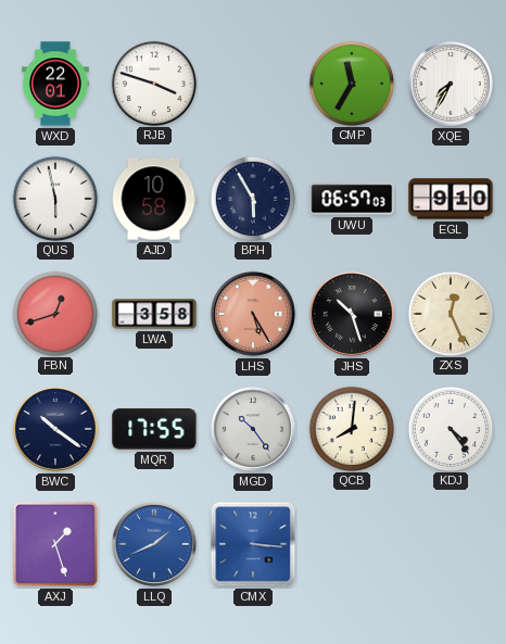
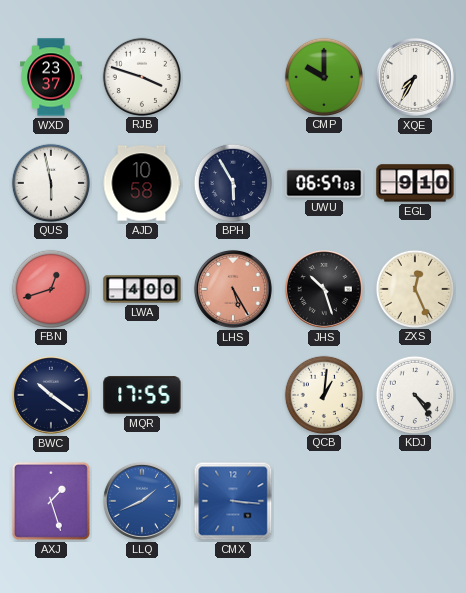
WXD: 22:01 -> 23:37 (51, 77)
CMP: 11:35 -> 10:00 (323, 76)
LWA: 3:58 -> 4:00 (142, 289)
MGD: 10:24 -> none (253, 429)
QCB: 8:01 -> 1:01 (323, 394)
